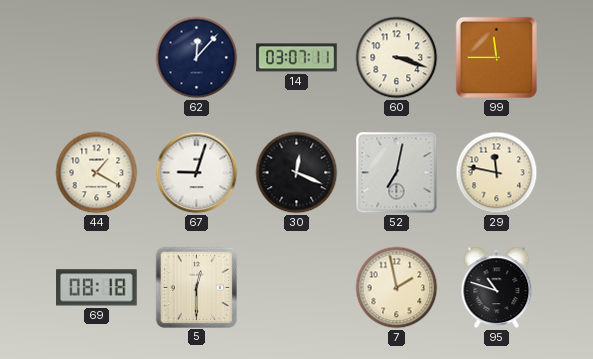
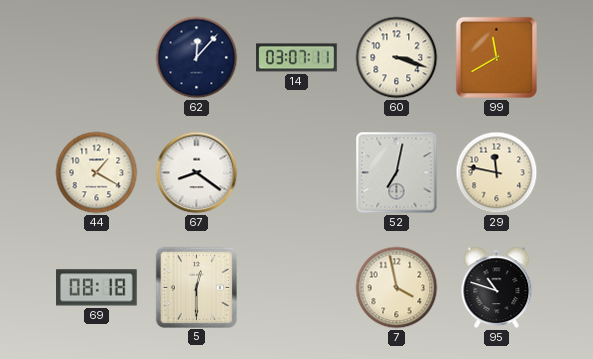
99: 11:45 -> 11:40 (496, 57)
67: 9:03 -> 8:21 (197, 173)
30: 12:19 -> none (297, 173)
7: 1:58 -> 3:58 (397, 288)
